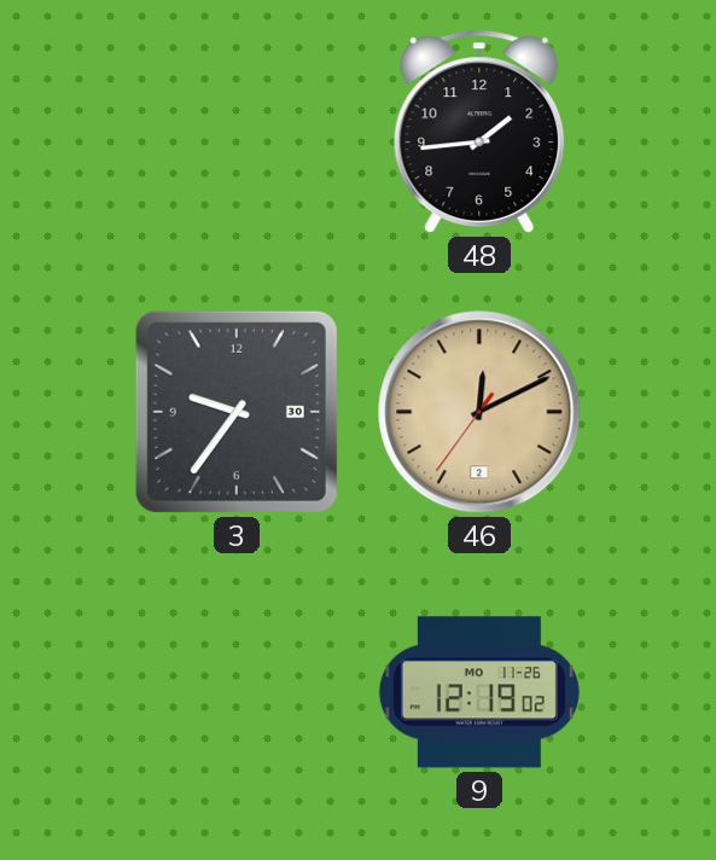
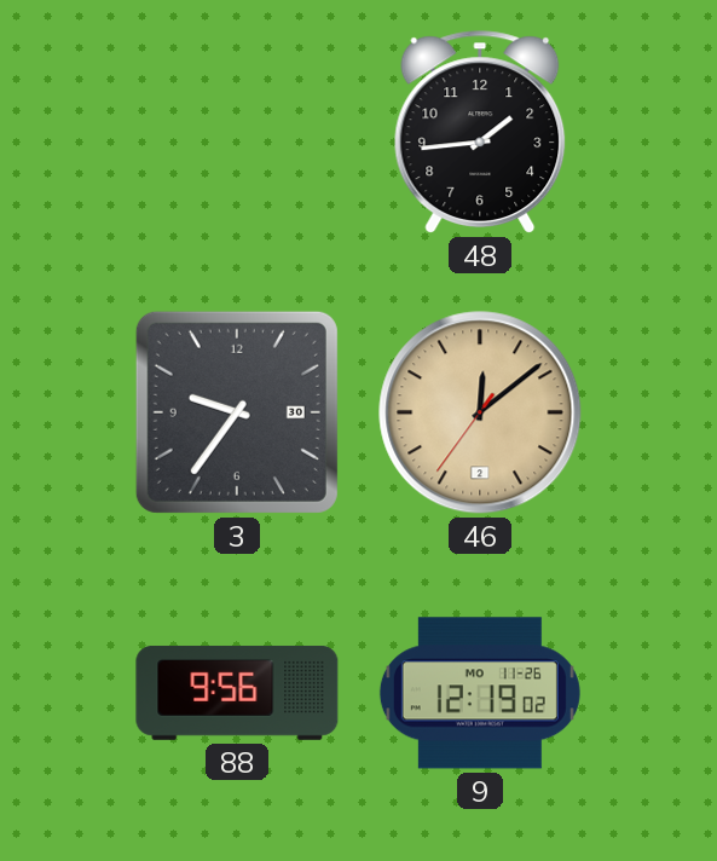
46: 12:10 -> 12:08 (480, 412)
88: none -> 9:56 (237, 693)
